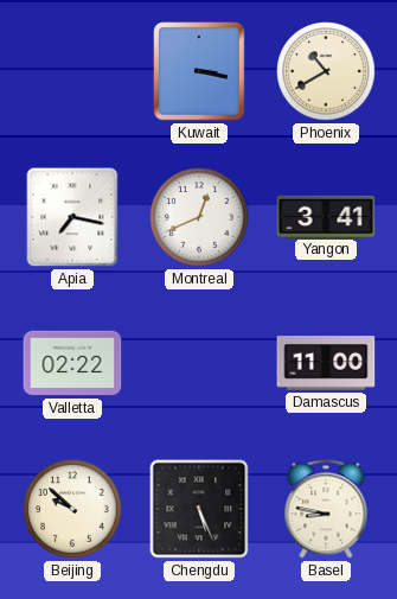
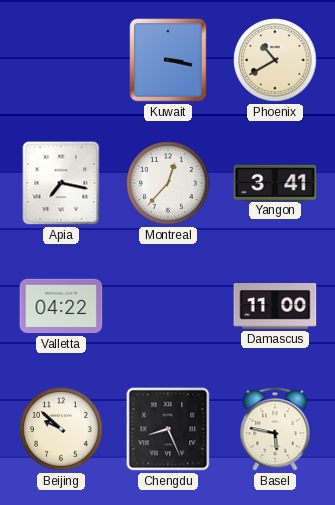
Montreal: 12:41 -> 12:37 (168, 183)
Valletta: 02:22 -> 04:22 (61, 306)
Chengdu: 5:26 -> 8:26 (168, 429)
Basel: 8:47 -> 5:47 (275, 429)
